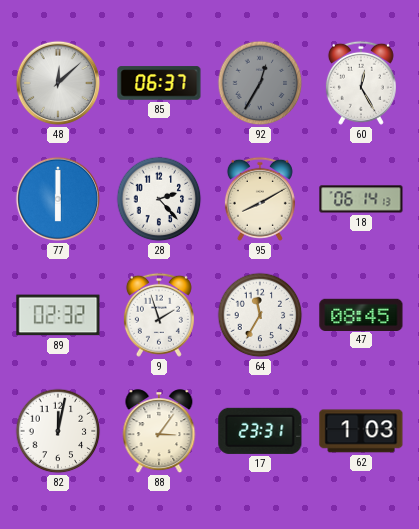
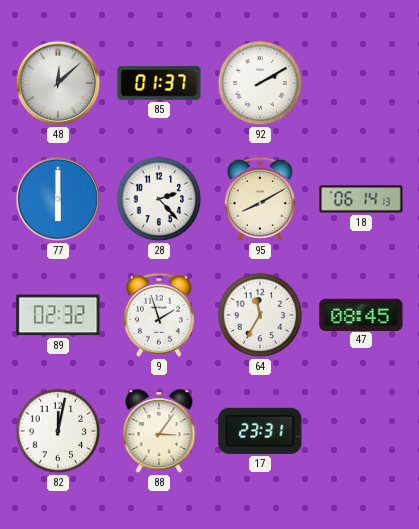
85: 06:37 -> 01:37 (159, 83)
92: 12:35 -> 2:10 (260, 83)
92 dial: grey -> white (260, 83)
60: 12:25 -> none (361, 83)
62: 1:03 -> none (361, 431)
